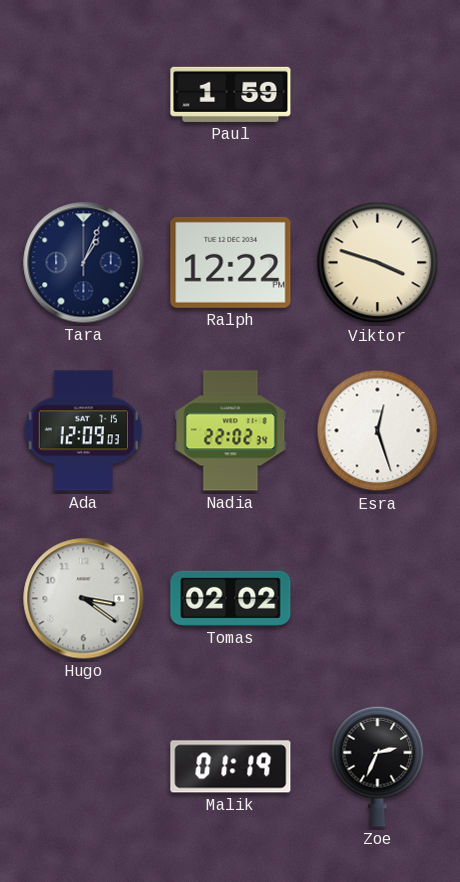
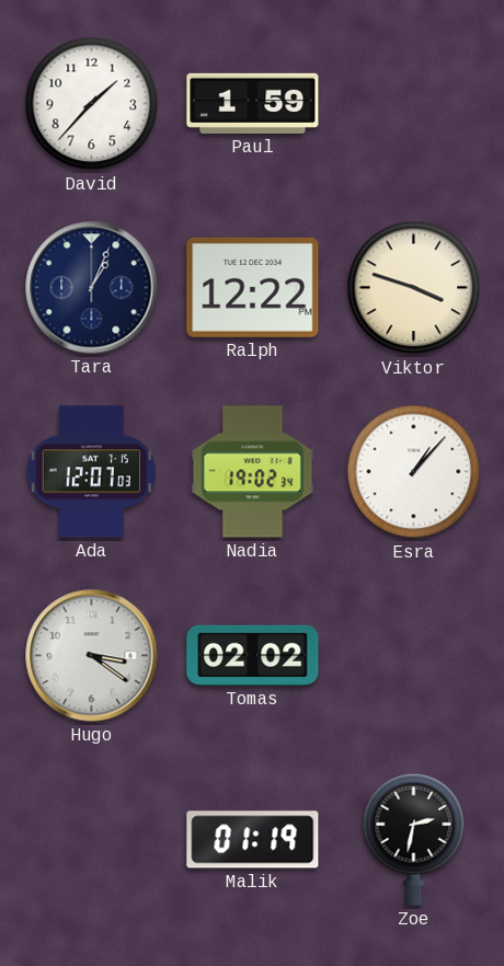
David: none -> 1:37 (92, 104)
Ada: 12:09 -> 12:07 (91, 472)
Nadia: 22:02 -> 19:02 (253, 472)
Esra: 12:27 -> 1:07 (414, 472)
Zoe: 2:34 -> 2:32 (414, 839)
